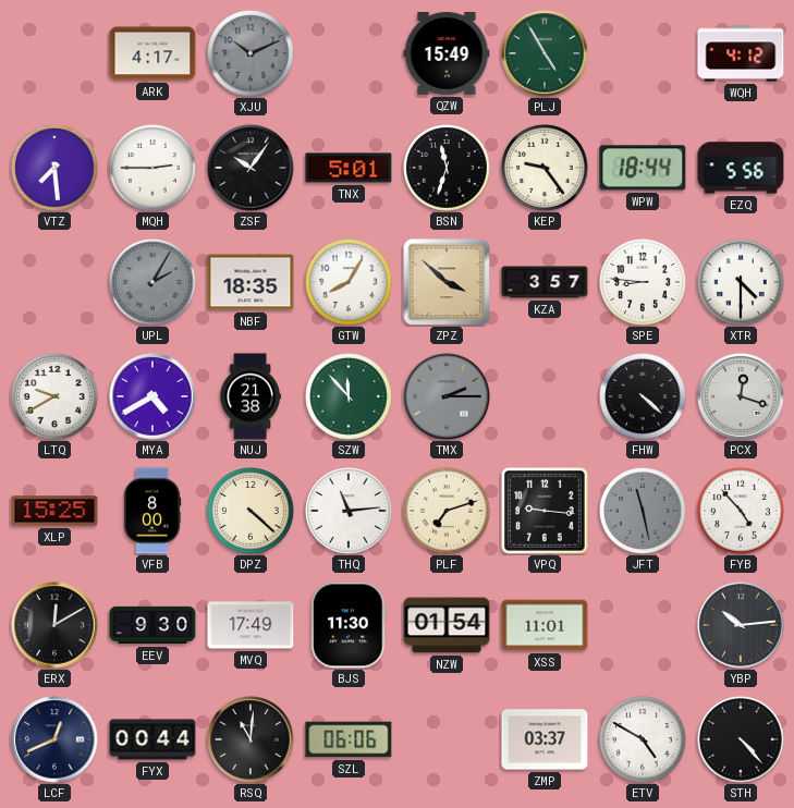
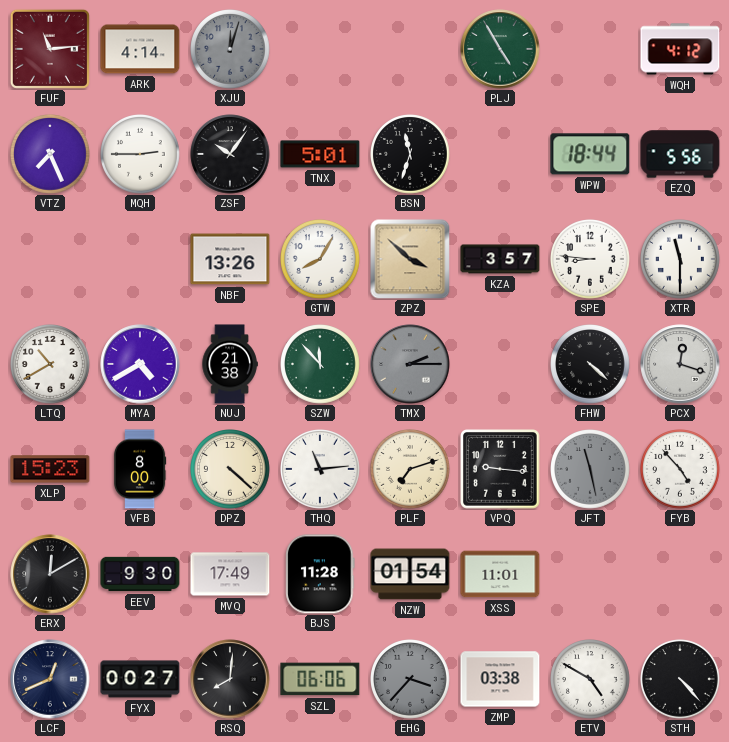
FUF: none -> 11:14 (50, 49)
ARK: 4:17 -> 4:14 (140, 49)
XJU: 10:11 -> 12:03 (231, 50)
QZW: 15:49 -> none (447, 54)
VTZ: 7:29 -> 7:26 (51, 155)
KEP: 9:24 -> none (546, 169)
UPL: 2:05 -> none (154, 283)
NBF: 18:35 -> 13:26 (230, 259)
XTR: 4:30 -> 11:30 (681, 260)
LTQ: 9:40 -> 10:40 (51, 365)
XLP: 15:25 -> 15:23 (50, 469)
BJS: 11:30 -> 11:28 (320, 574)
YBP: 10:14 -> none (741, 625)
FYX: 00:44 -> 00:27 (140, 679)
RSQ: 11:01 -> 8:01 (230, 679)
EHG: none -> 3:37 (411, 680)
ZMP: 03:37 -> 03:38 (500, 679)
